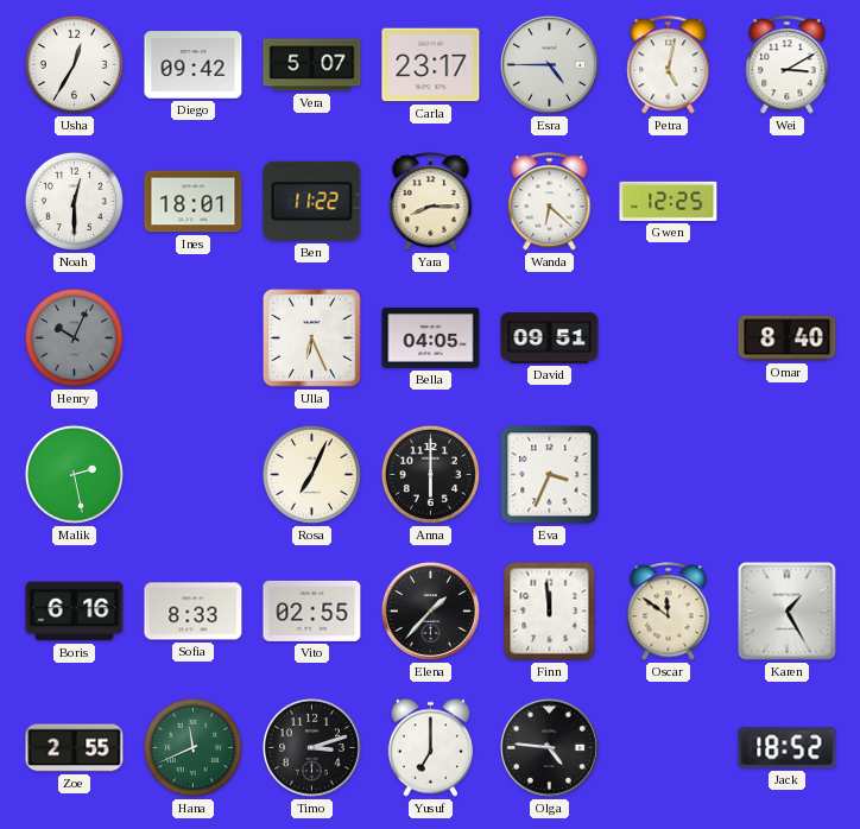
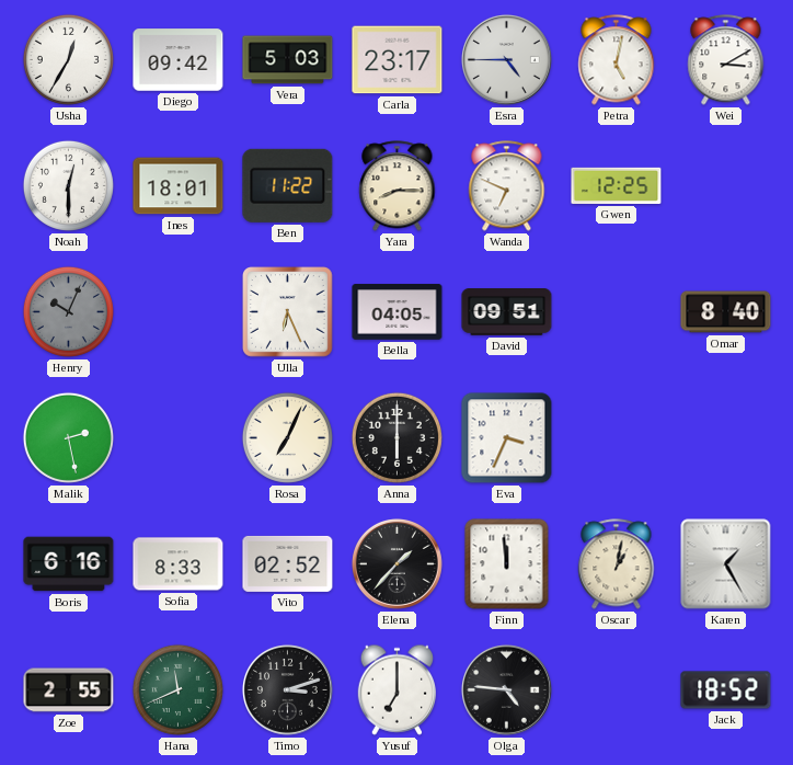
Vera: 5:07 -> 5:03 (288, 60)
Wanda: 6:22 -> 6:49 (507, 186)
Vito: 02:55 -> 02:52 (288, 563)
Oscar: 11:51 -> 1:02 (617, 564)
